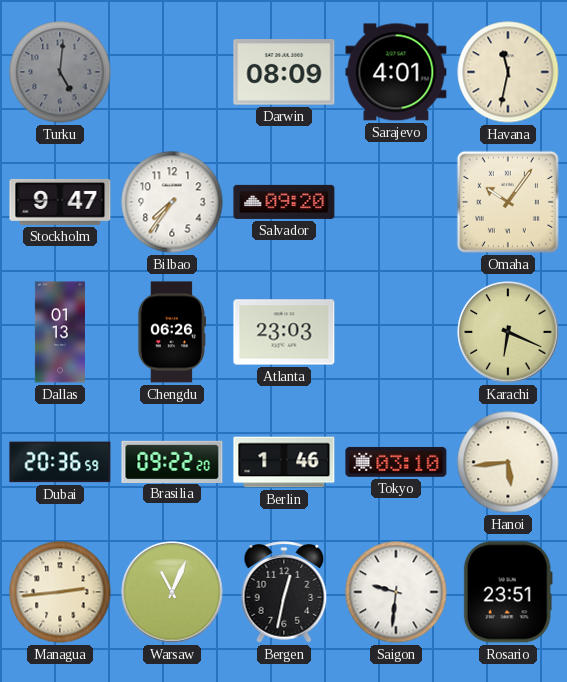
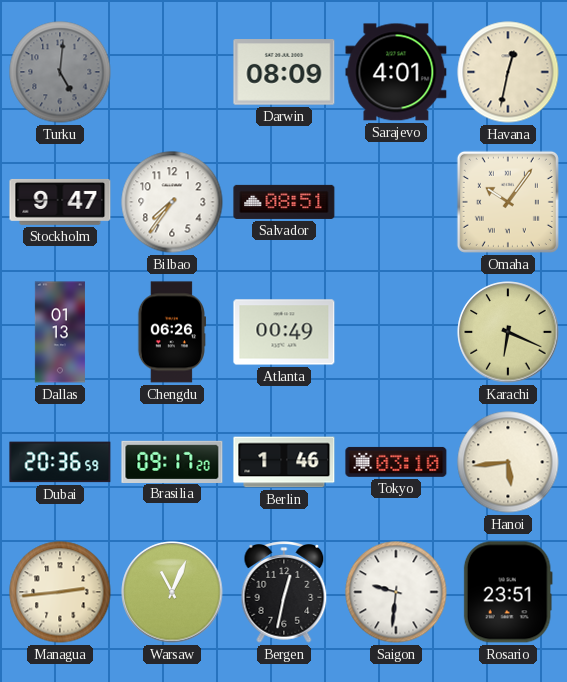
Havana: 11:32 -> 12:32 (508, 72)
Salvador: 09:20 -> 08:51 (284, 202)
Atlanta: 23:03 -> 00:49 (284, 332)
Brasilia: 09:22 -> 09:17 (172, 461)
